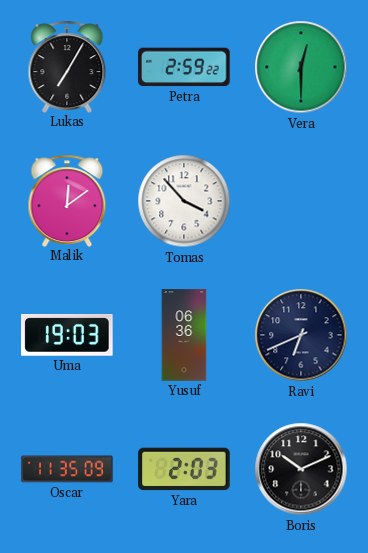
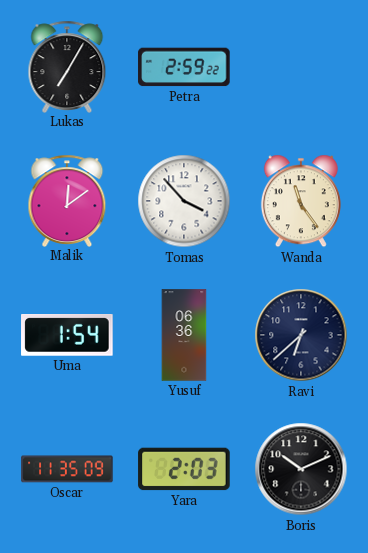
Vera: 12:30 -> none (301, 67)
Wanda: none -> 11:24 (301, 201)
Uma: 19:03 -> 1:54 (67, 336)
Ravi: 6:41 -> 6:38 (301, 335)
